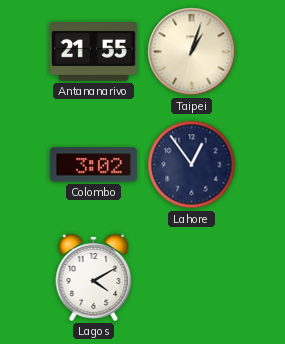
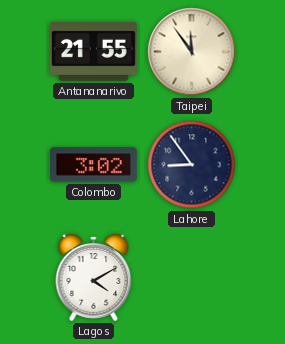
Taipei: 1:03 -> 11:54 (192, 52)
Lahore: 12:54 -> 8:54 (192, 165)
